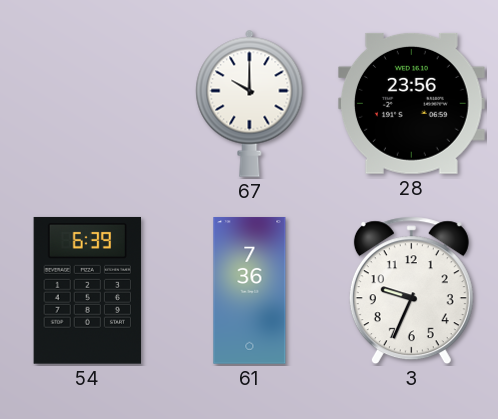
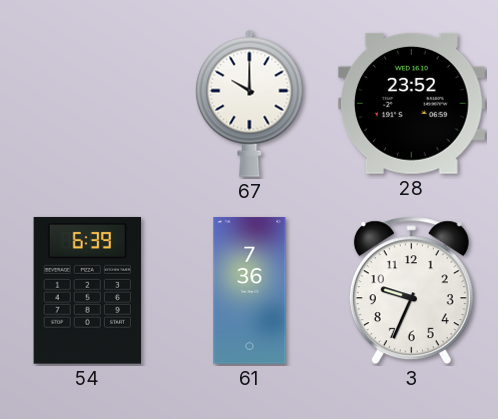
28: 23:56 -> 23:52 (411, 103)
